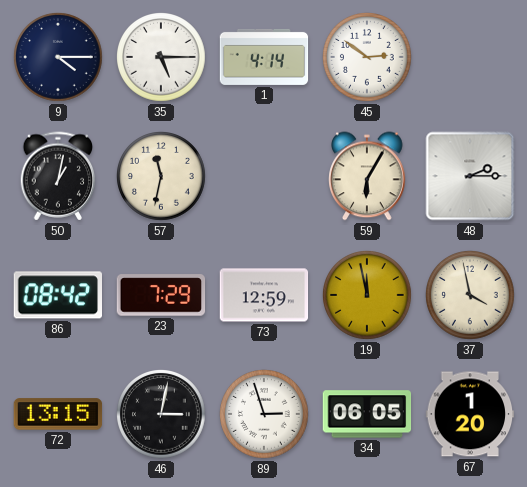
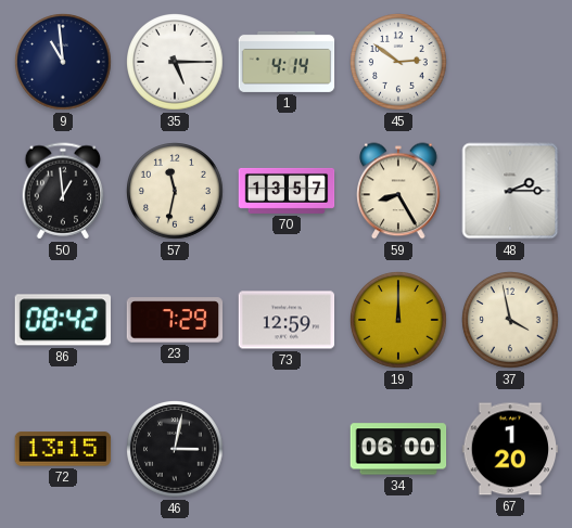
9: 4:15 -> 10:59 (64, 63)
50: 1:02 -> 12:59 (63, 191)
70: none -> 13:57 (287, 191)
59: 6:05 -> 8:25 (398, 191)
19: 11:58 -> 12:00 (399, 321)
89: 2:57 -> none (265, 415)
34: 06:05 -> 06:00 (398, 449)
